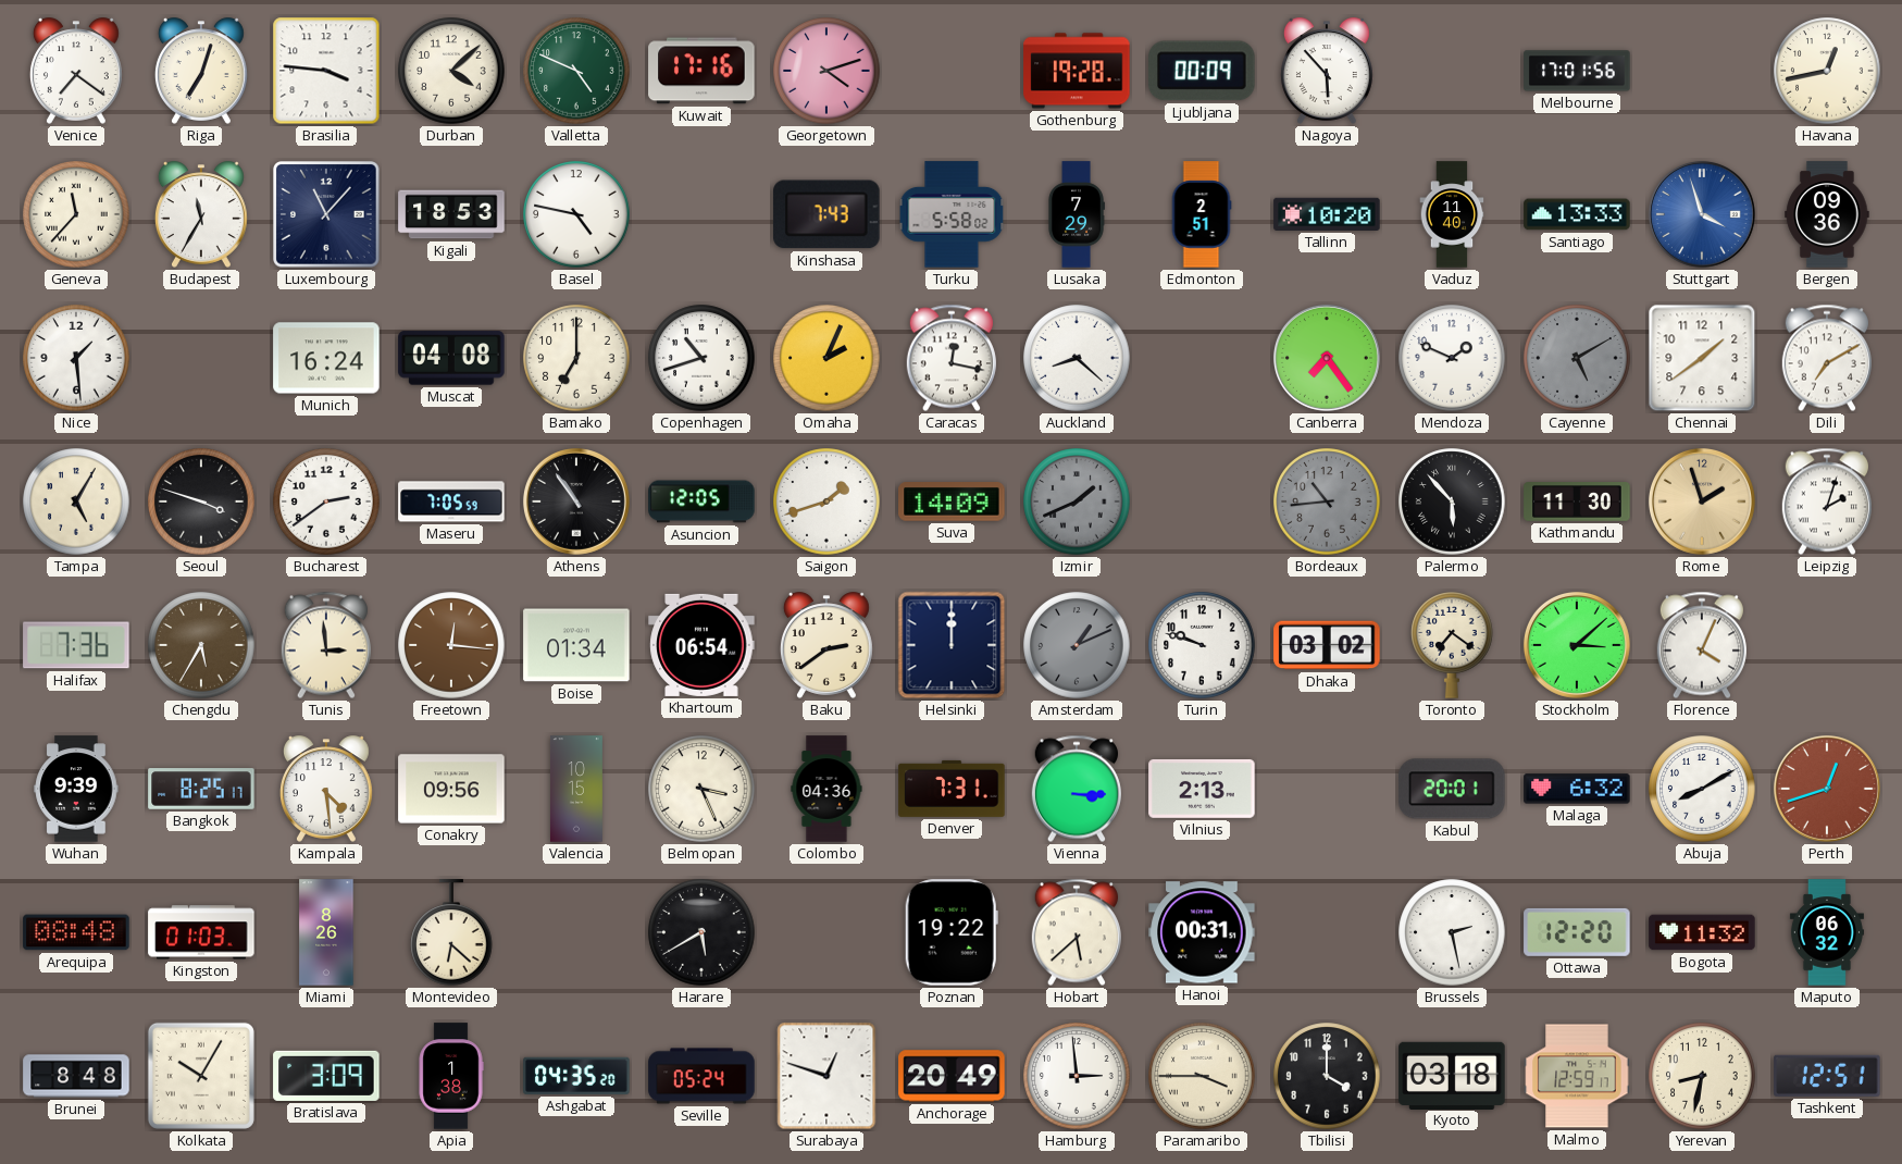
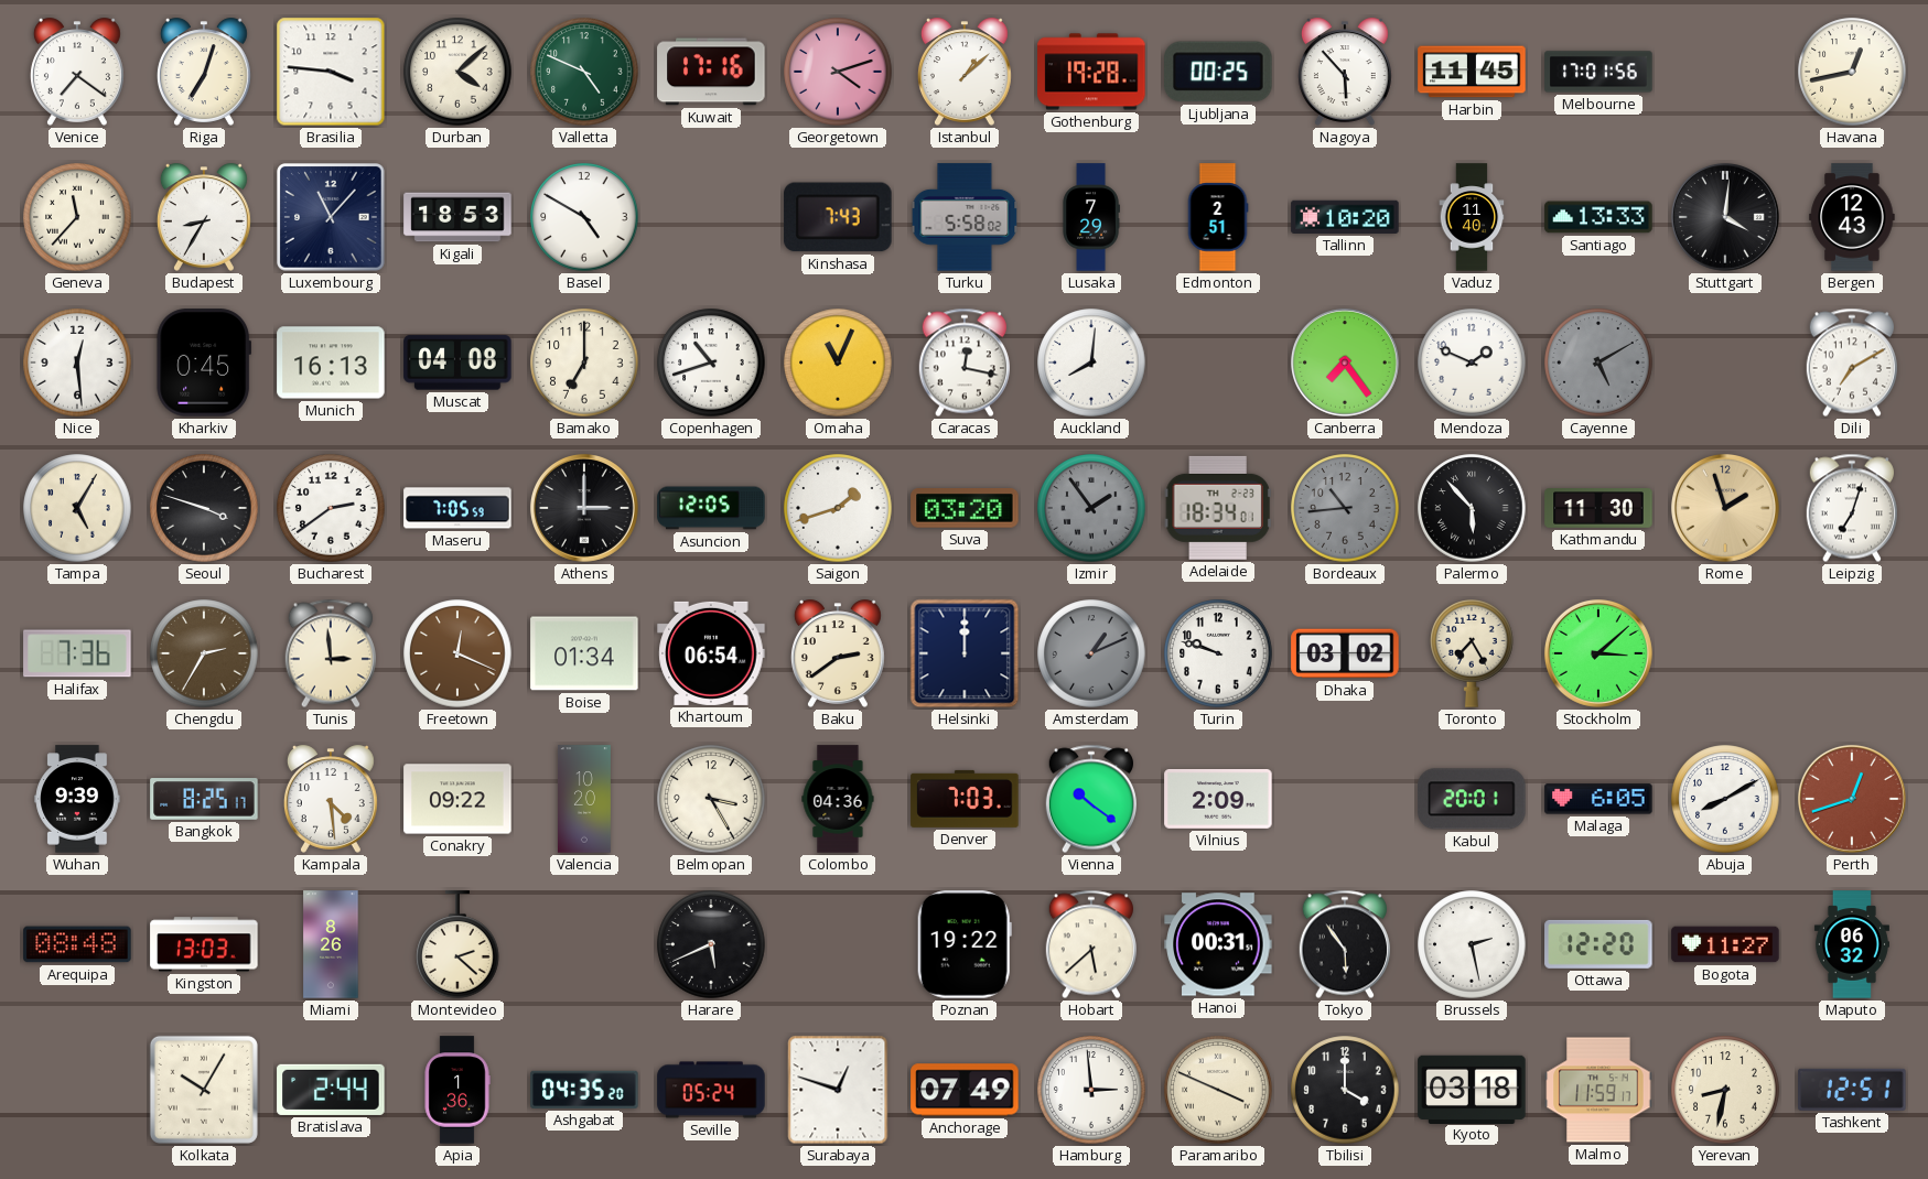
Istanbul: none -> 1:08 (965, 72)
Ljubljana: 00:09 -> 00:25 (1218, 72)
Harbin: none -> 11:45 (1472, 72)
Budapest: 11:35 -> 8:35 (204, 217)
Basel: 4:47 -> 4:50 (584, 217)
Stuttgart: 3:57 -> 4:01 (1725, 217)
Stuttgart dial: blue -> black (1725, 217)
Bergen: 09:36 -> 12:43 (1852, 217)
Nice: 1:29 -> 12:29 (77, 363)
Kharkiv: none -> 0:45 (203, 363)
Munich: 16:24 -> 16:13 (331, 363)
Omaha: 2:04 -> 11:04 (838, 363)
Auckland: 8:22 -> 8:01 (1091, 363)
Chennai: 1:39 -> none (1702, 358)
Athens: 10:54 -> 3:00 (584, 508)
Suva: 14:09 -> 03:20 (965, 508)
Izmir: 1:41 -> 1:54 (1091, 508)
Adelaide: none -> 18:34 (1218, 508)
Leipzig: 2:03 -> 7:03 (1852, 508)
Chengdu: 5:35 -> 2:35 (204, 653)
Freetown: 12:16 -> 12:19 (457, 653)
Toronto: 7:21 -> 7:25 (1472, 653)
Florence: 4:04 -> none (1702, 645)
Conakry: 09:56 -> 09:22 (457, 799)
Valencia: 10:15 -> 10:20 (584, 799)
Belmopan: 3:26 -> 3:25 (711, 799)
Denver: 7:31 -> 7:03 (965, 799)
Vienna: 3:15 -> 10:21 (1091, 799)
Vilnius: 2:13 -> 2:09 (1218, 799)
Malaga: 6:32 -> 6:05 (1598, 799)
Kingston: 01:03 -> 13:03 (204, 944)
Montevideo: 6:22 -> 2:22 (457, 944)
Harare: 5:40 -> 5:41 (711, 944)
Tokyo: none -> 5:54 (1345, 944)
Bogota: 11:32 -> 11:27 (1725, 944)
Brunei: 8:48 -> none (76, 1076)
Bratislava: 3:09 -> 2:44 (331, 1090)
Apia: 1:38 -> 1:36 (457, 1090)
Anchorage: 20:49 -> 07:49 (965, 1090)
Paramaribo: 3:45 -> 3:49 (1218, 1090)
Malmo: 12:59 -> 11:59 (1598, 1090)
